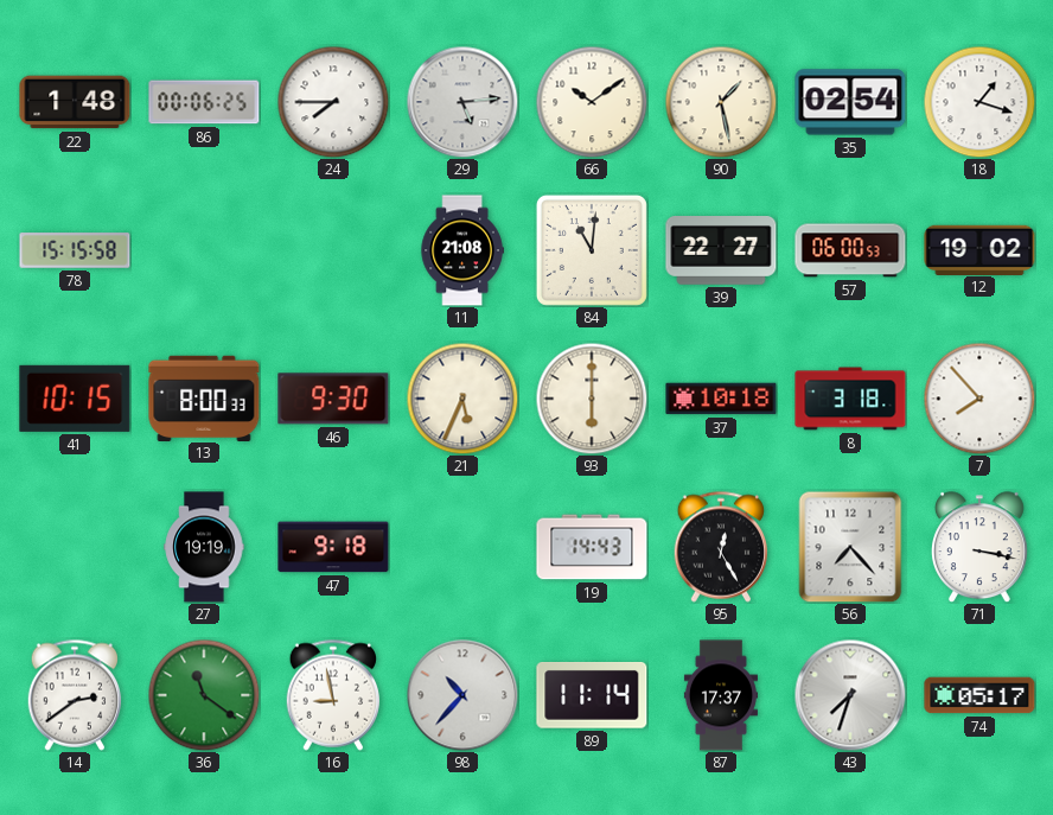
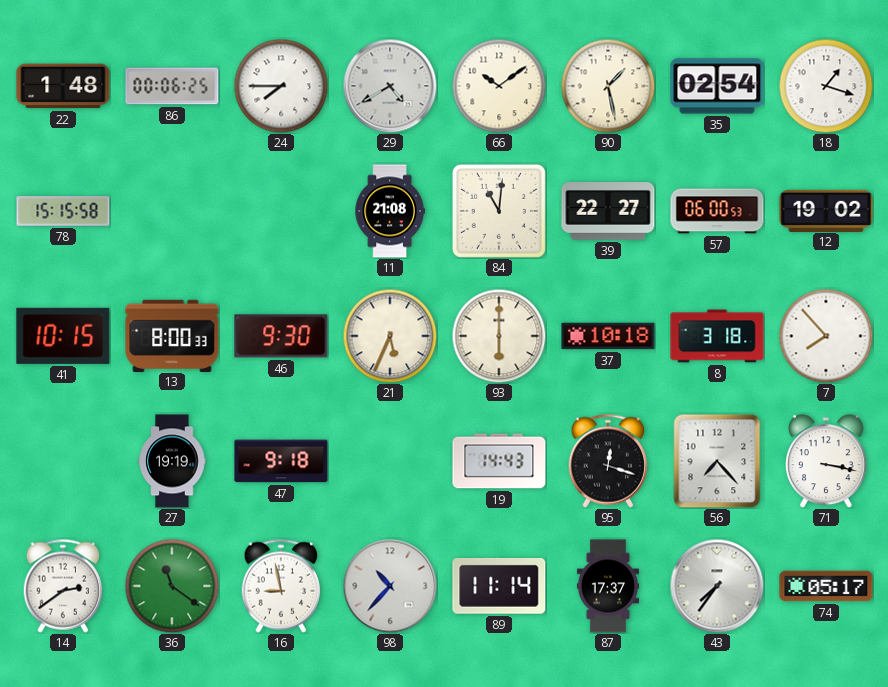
29: 5:14 -> 4:40 (390, 86)
95: 12:25 -> 12:18 (608, 461)
43: 7:33 -> 7:36 (717, 586)
